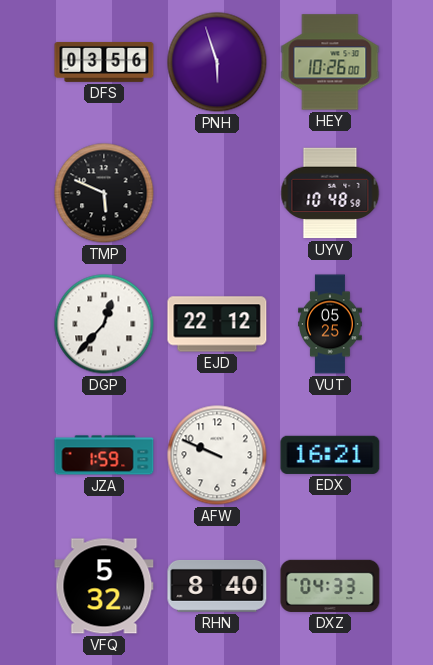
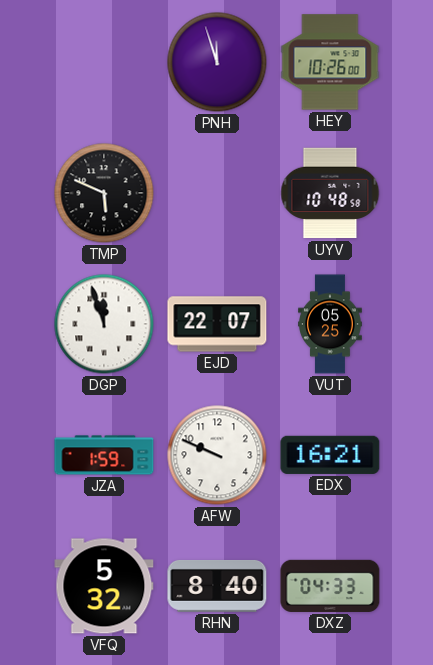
DFS: 03:56 -> none (104, 62)
PNH: 5:57 -> 11:57 (217, 62)
DGP: 12:37 -> 11:57 (104, 324)
EJD: 22:12 -> 22:07 (217, 324)
